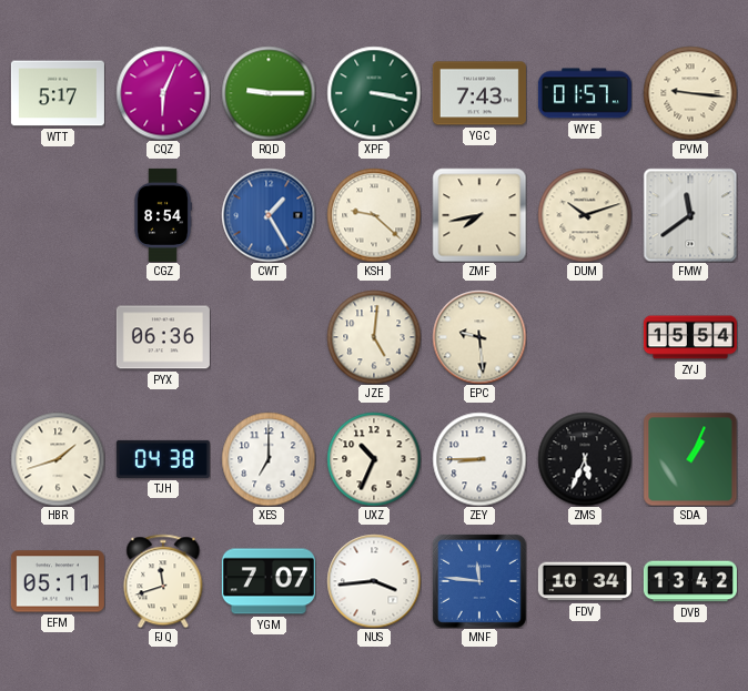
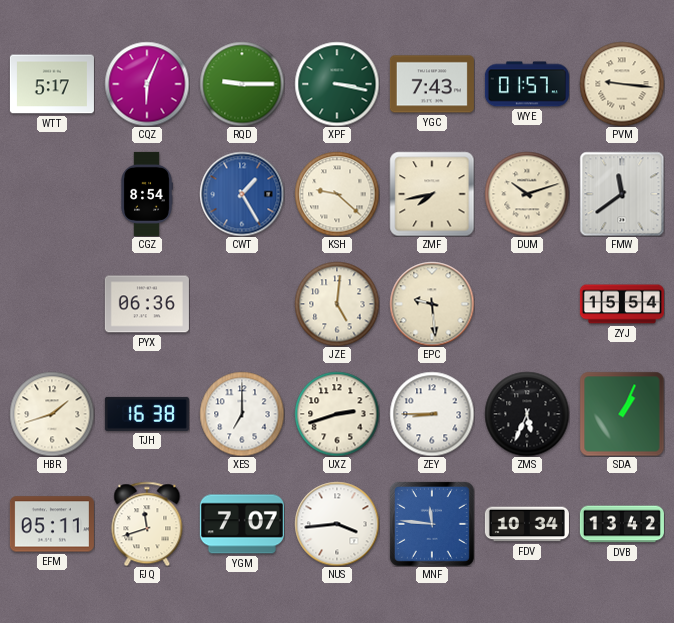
TJH: 04:38 -> 16:38 (147, 414)
UXZ: 10:34 -> 2:42 (337, 414)
